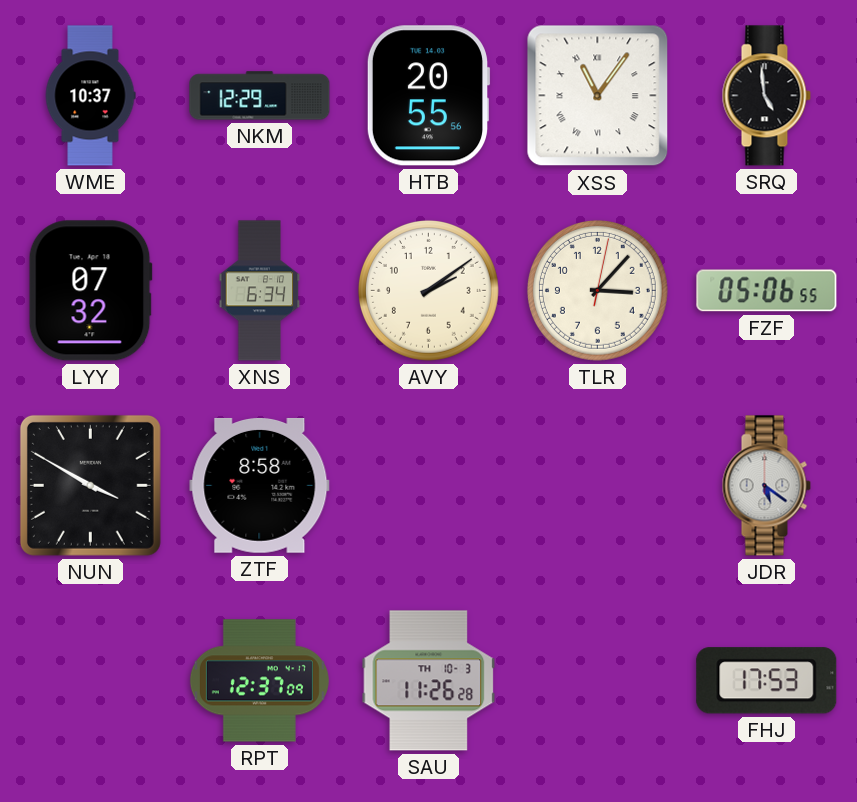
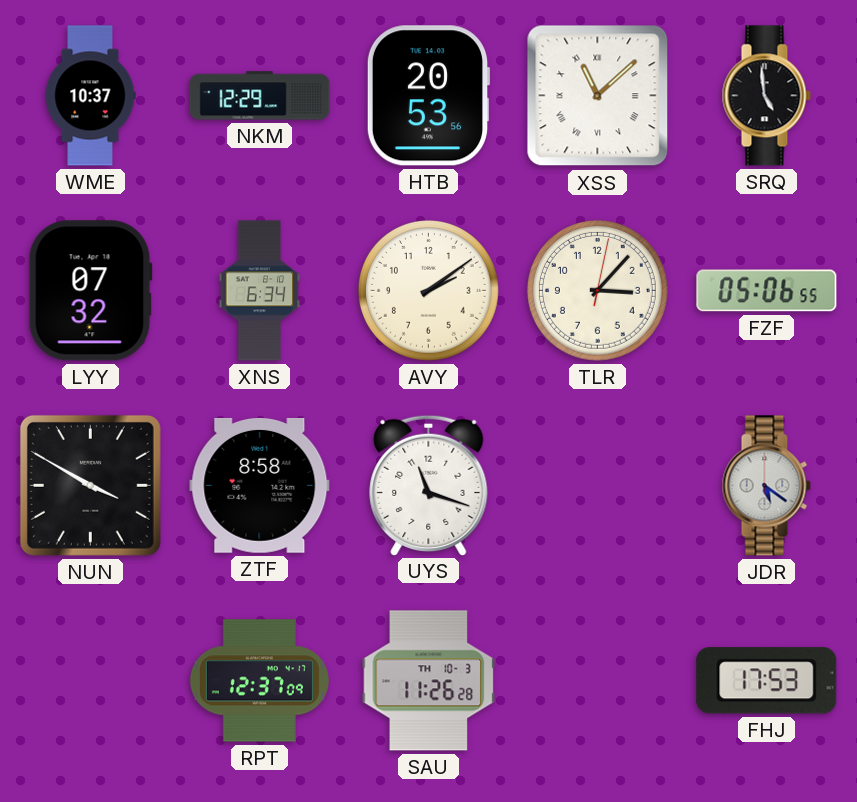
HTB: 20:55 -> 20:53 (428, 96)
XSS: 11:06 -> 11:08 (598, 96)
UYS: none -> 11:18 (429, 485)
